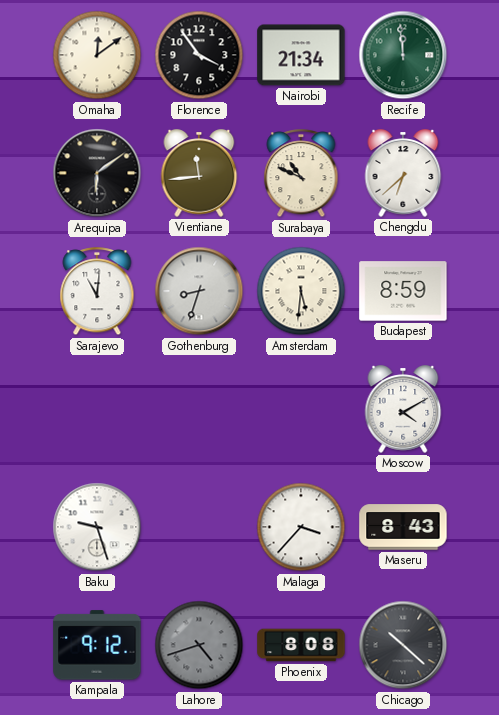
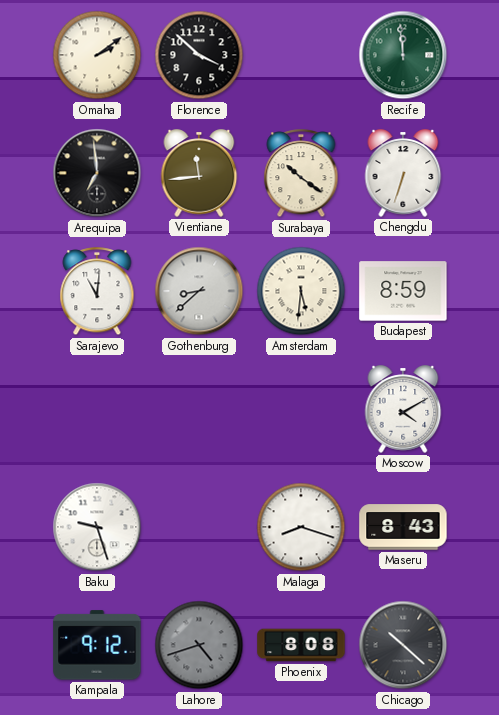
Omaha: 12:09 -> 2:09 (97, 55)
Florence: 3:54 -> 3:52 (199, 55)
Nairobi: 21:34 -> none (301, 55)
Arequipa: 6:09 -> 6:59 (97, 173)
Surabaya: 10:49 -> 10:21 (301, 174)
Chengdu: 6:38 -> 6:33 (403, 173)
Gothenburg: 8:33 -> 8:38 (199, 291)
Malaga: 3:37 -> 8:18 (301, 527)
